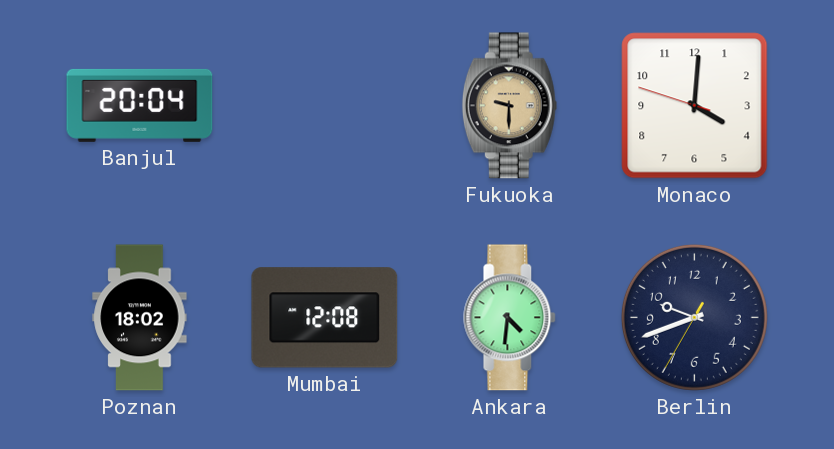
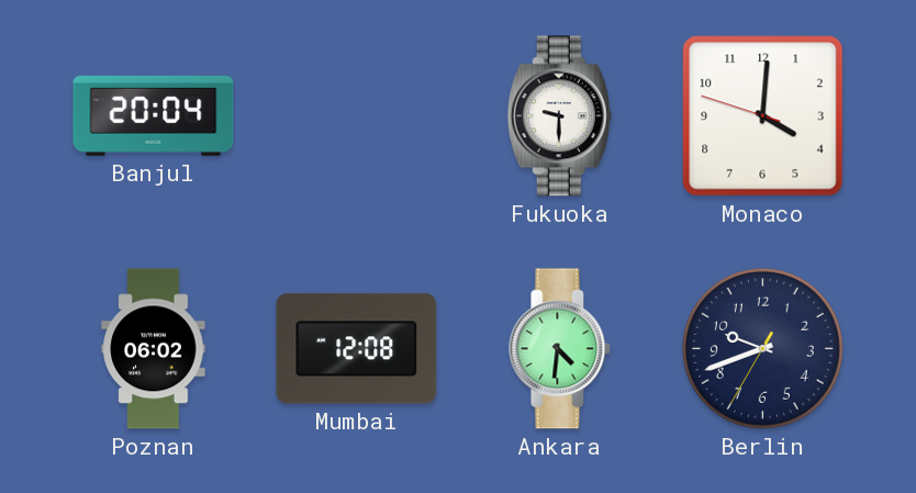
Fukuoka dial: champagne -> white (559, 116)
Poznan: 18:02 -> 06:02 (154, 349)
